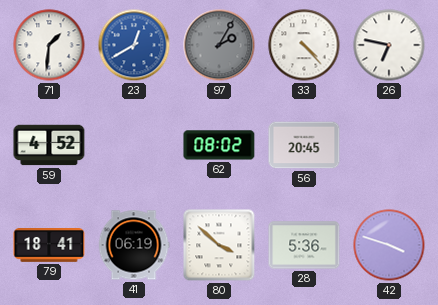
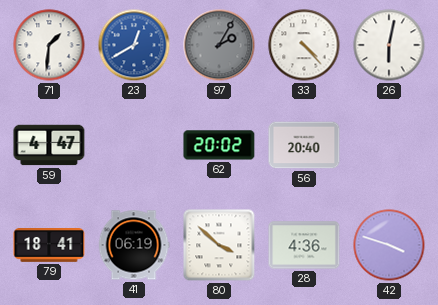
26: 6:47 -> 6:02 (389, 45)
59: 4:52 -> 4:47 (49, 145)
62: 08:02 -> 20:02 (219, 145)
56: 20:45 -> 20:40 (304, 145)
28: 5:36 -> 4:36 (304, 245)
